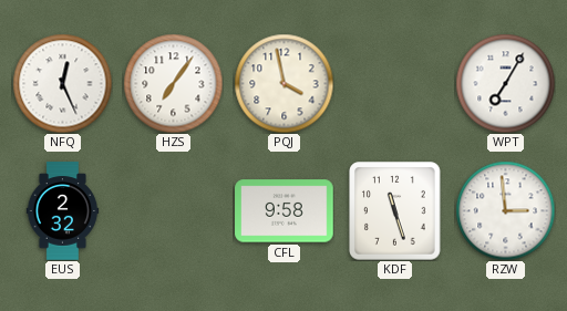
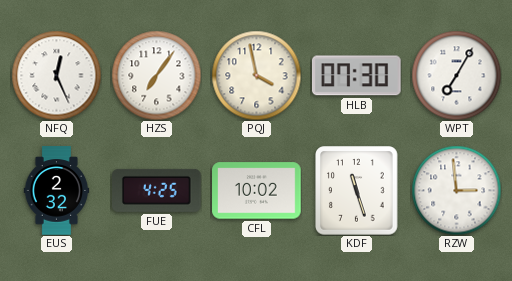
HLB: none -> 07:30 (357, 76)
FUE: none -> 4:25 (157, 190)
CFL: 9:58 -> 10:02 (257, 191)
